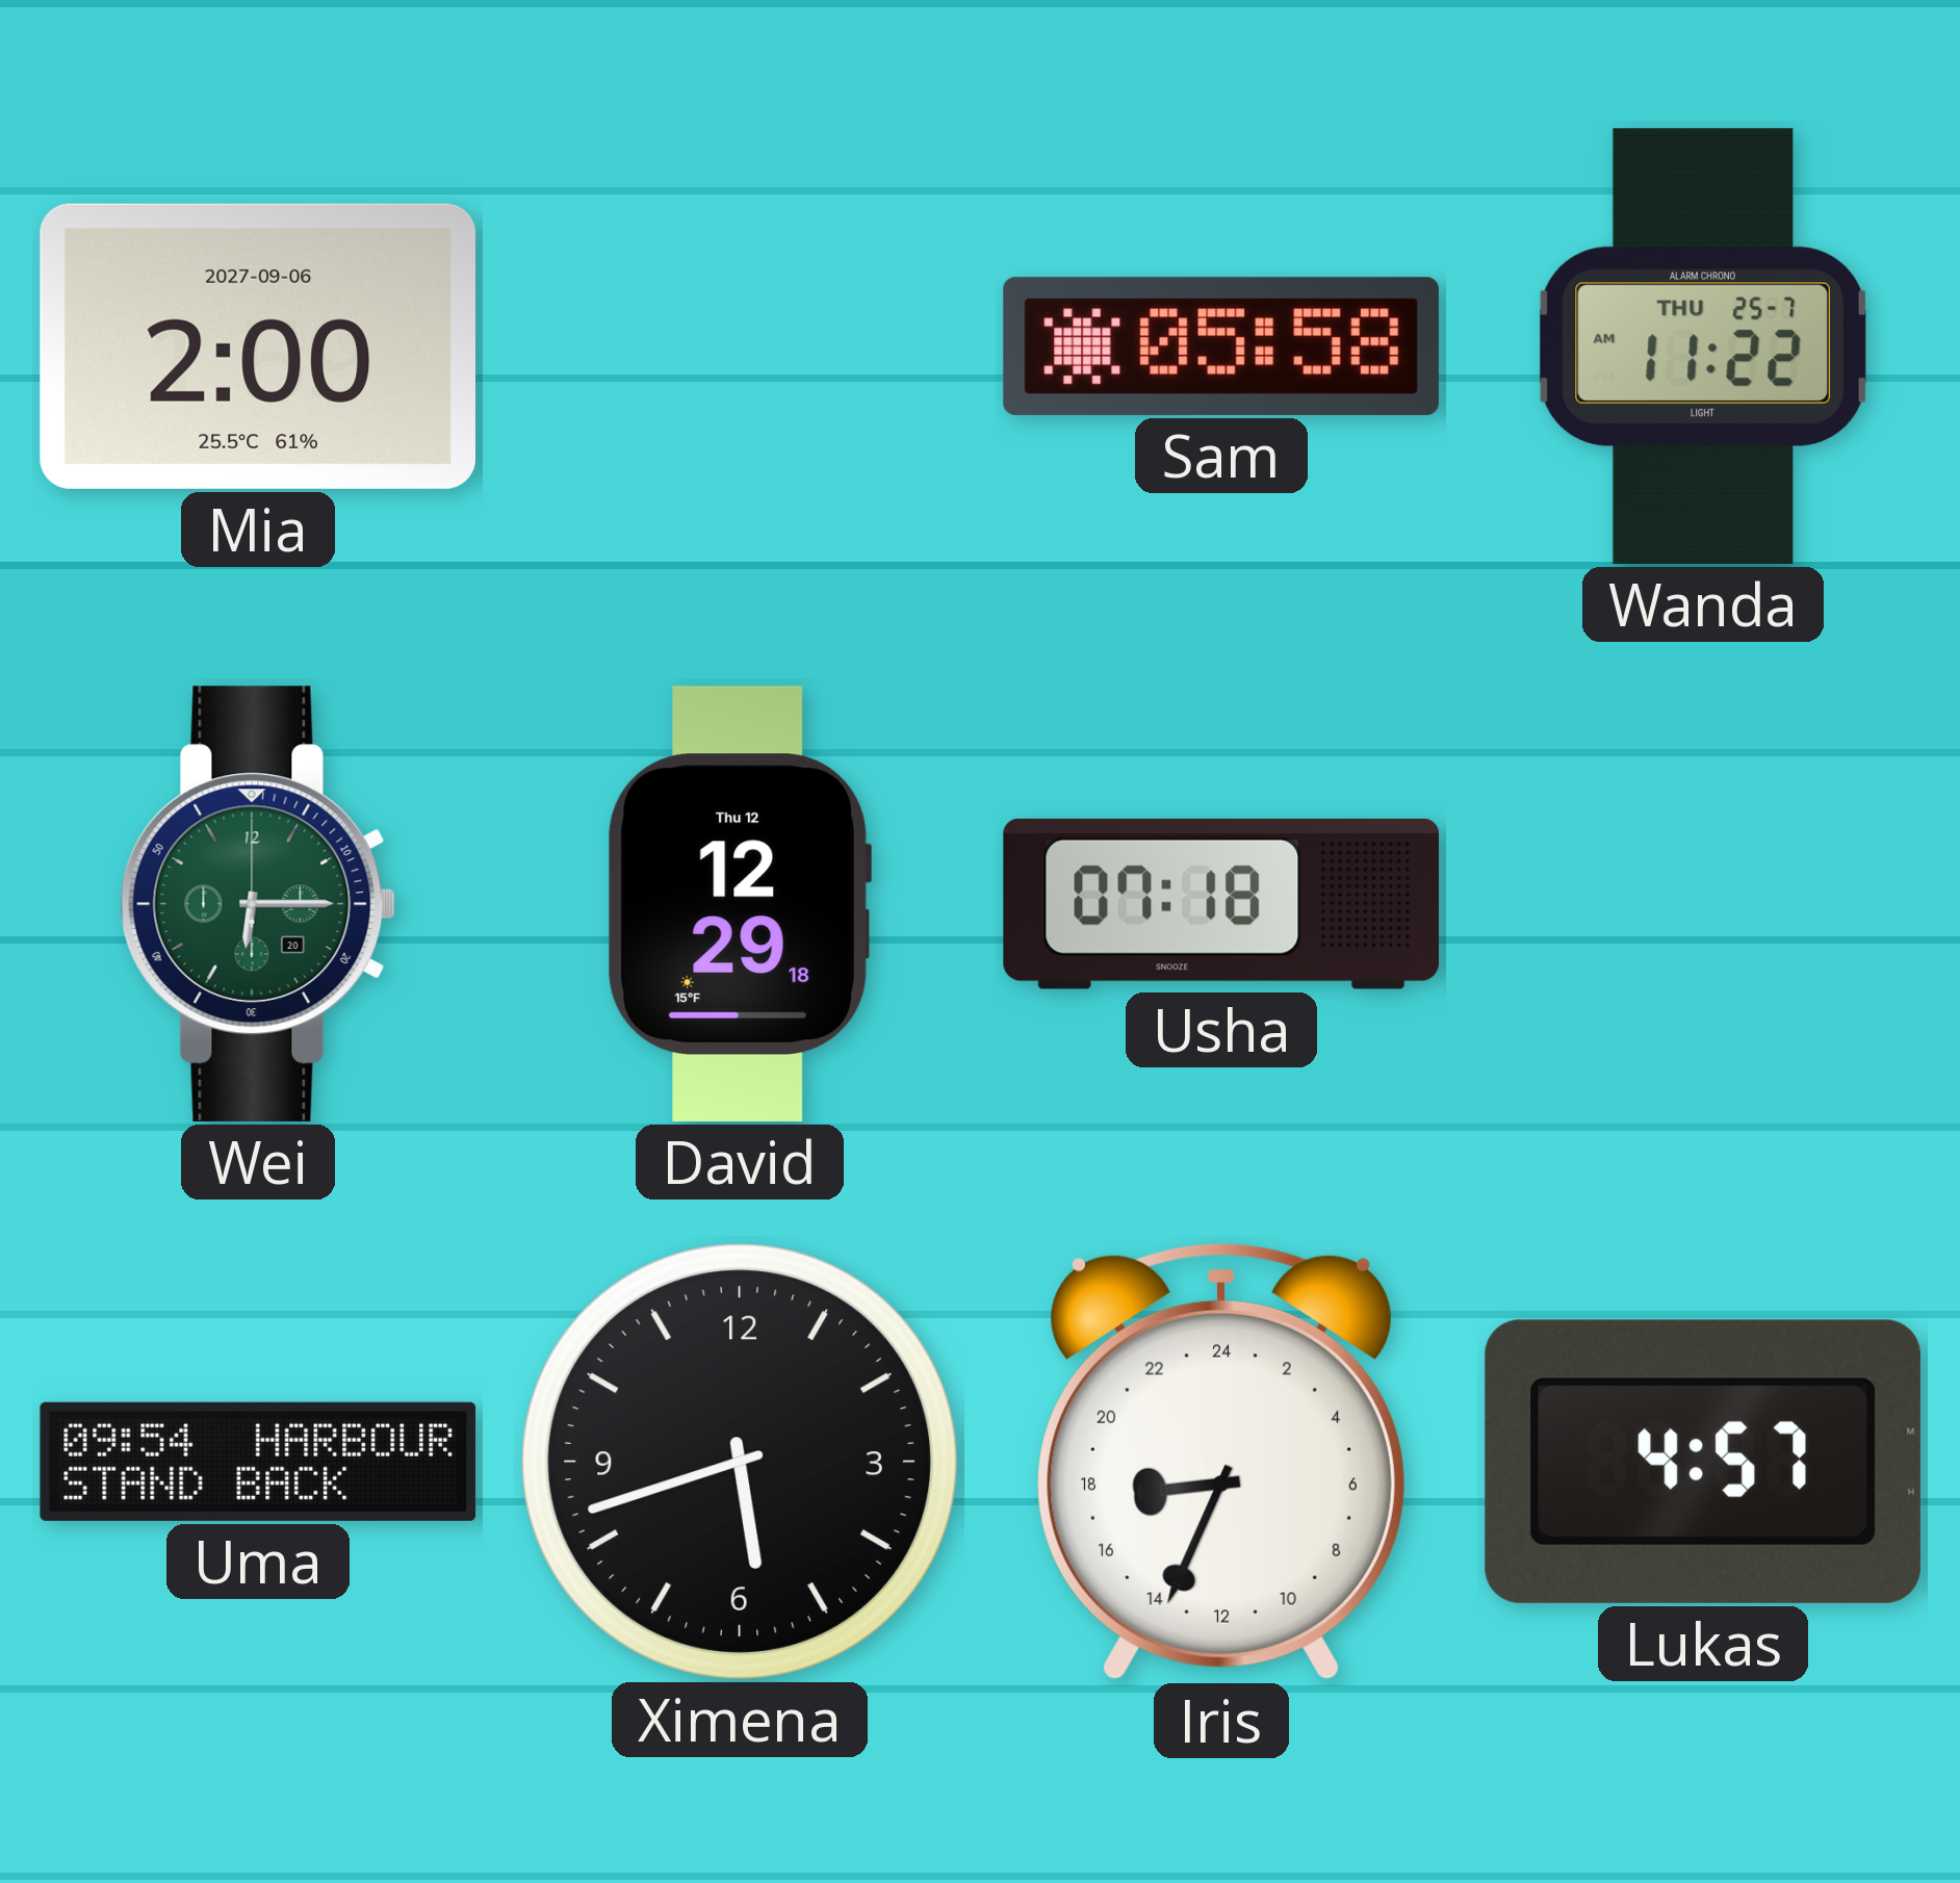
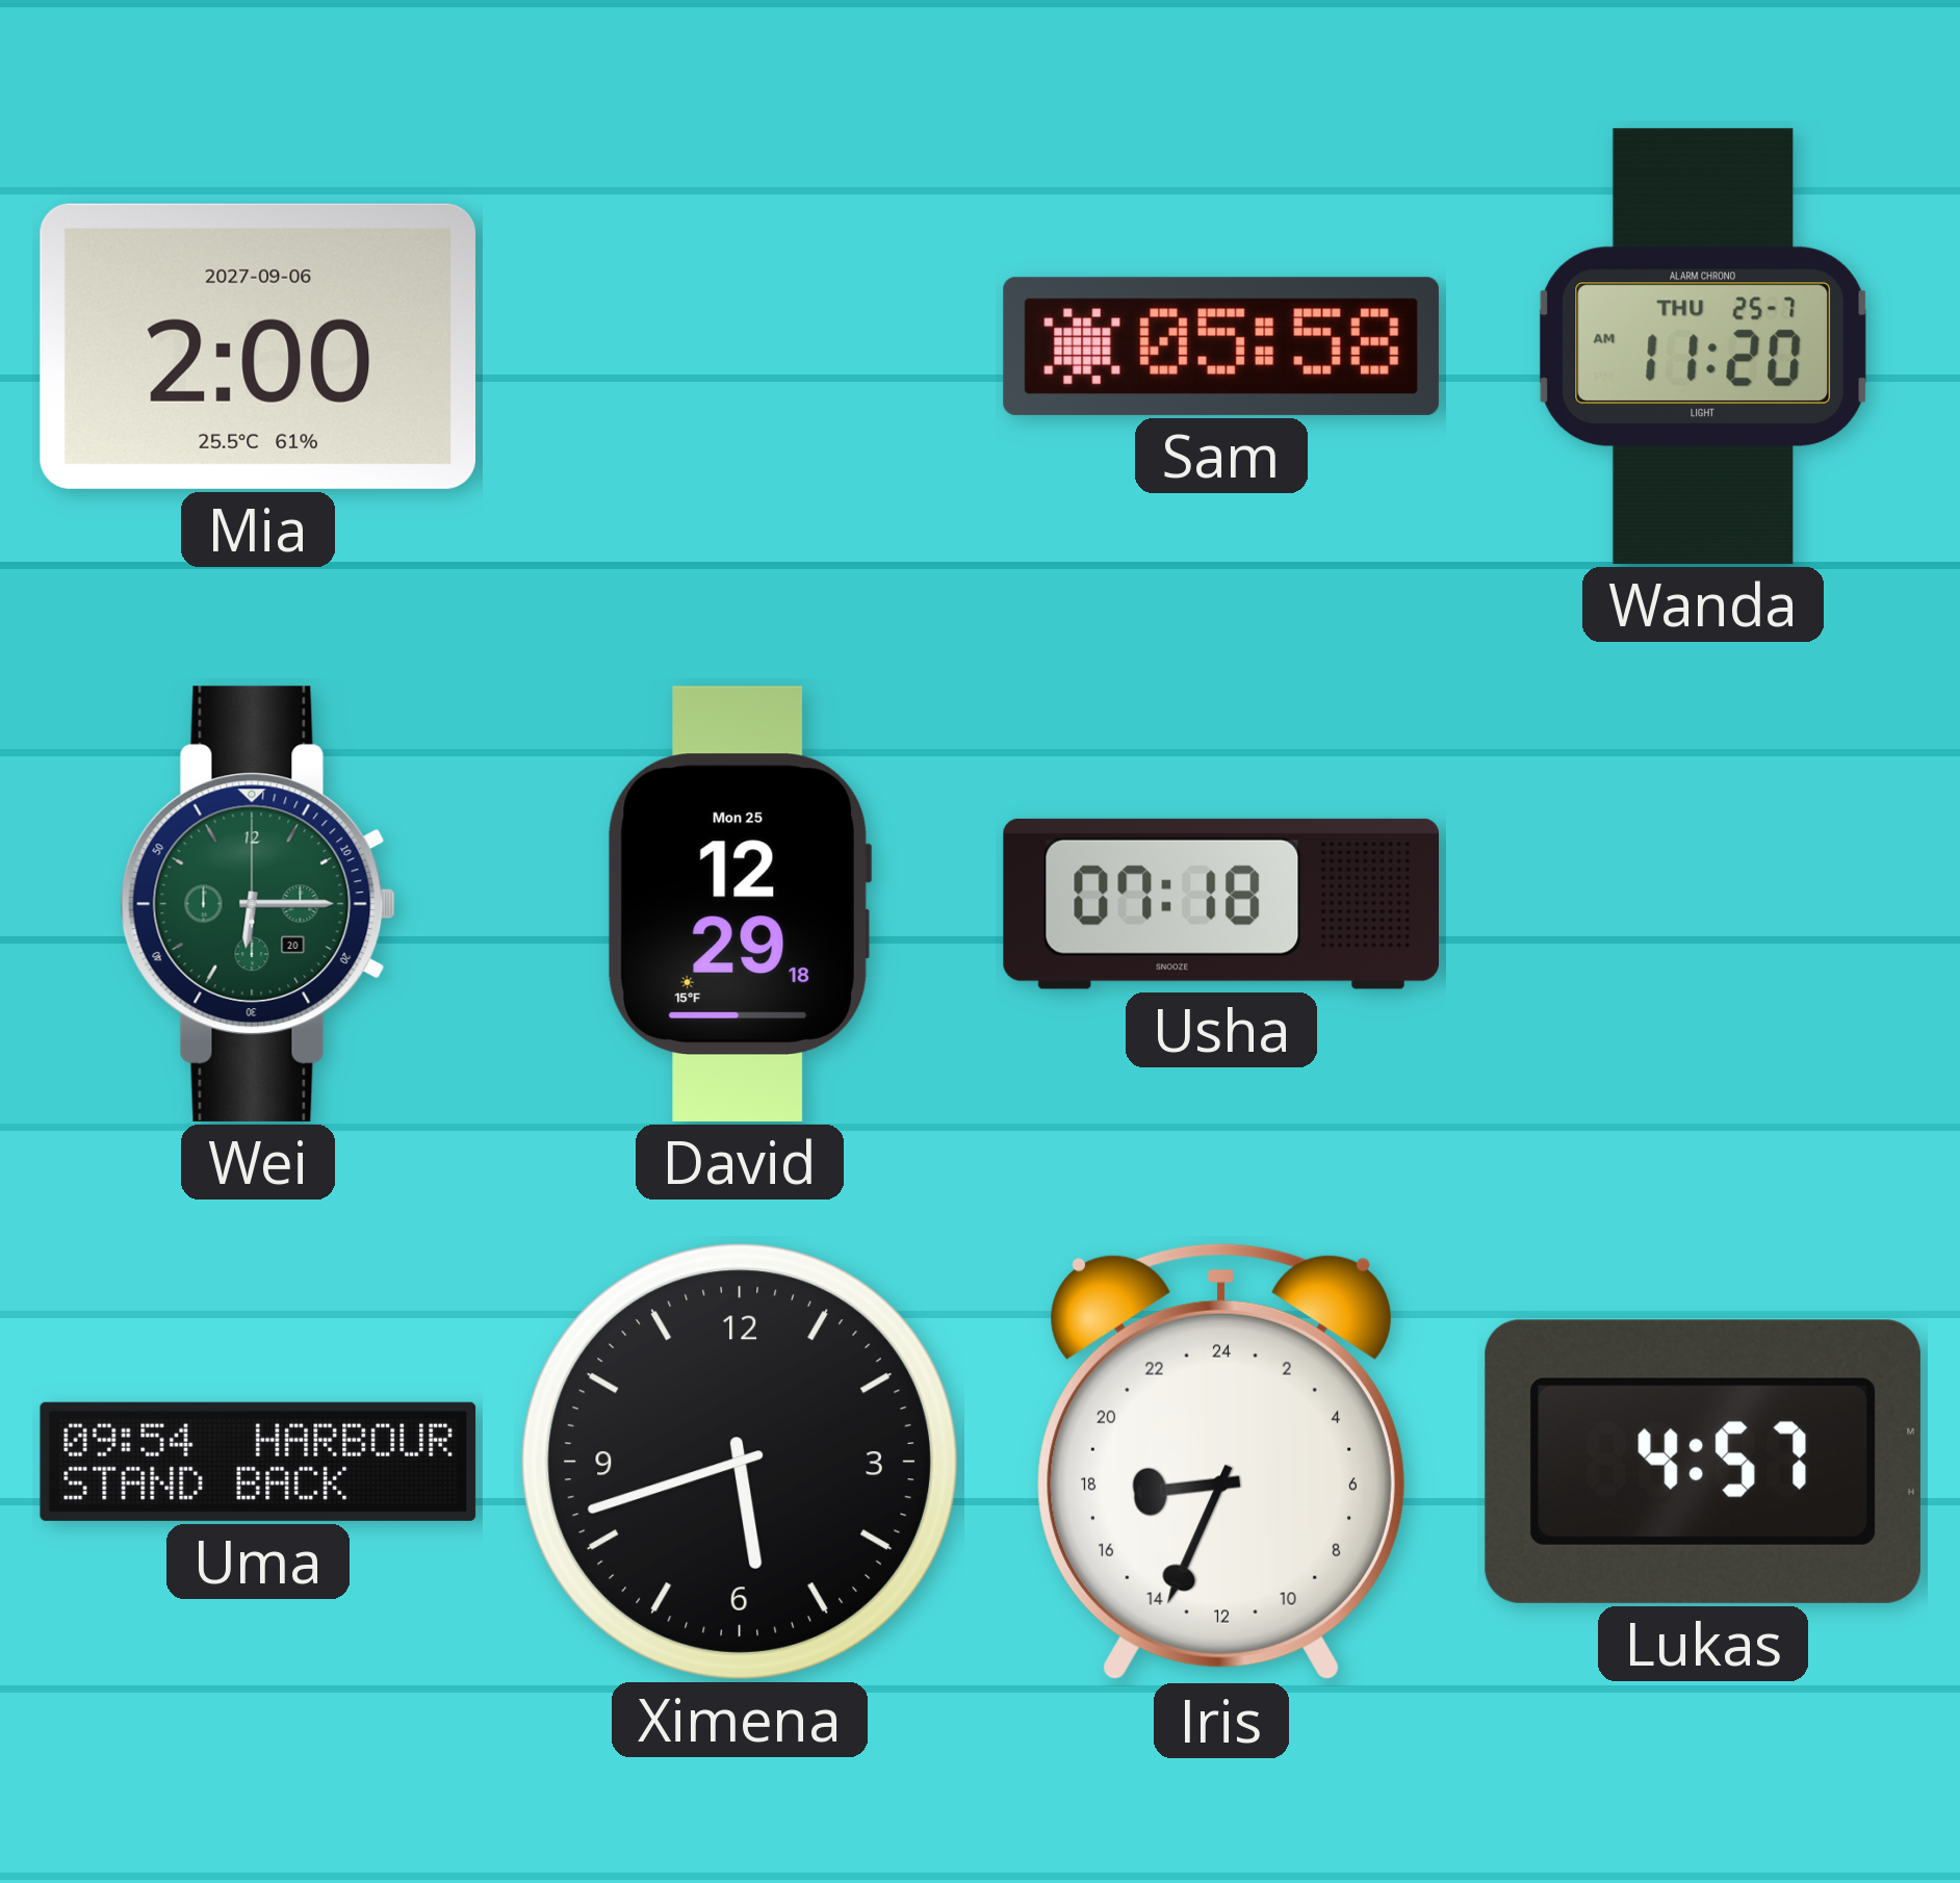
Wanda: 11:22 -> 11:20 (1702, 346)
David date: Thu 12 -> Mon 25 (740, 904)
